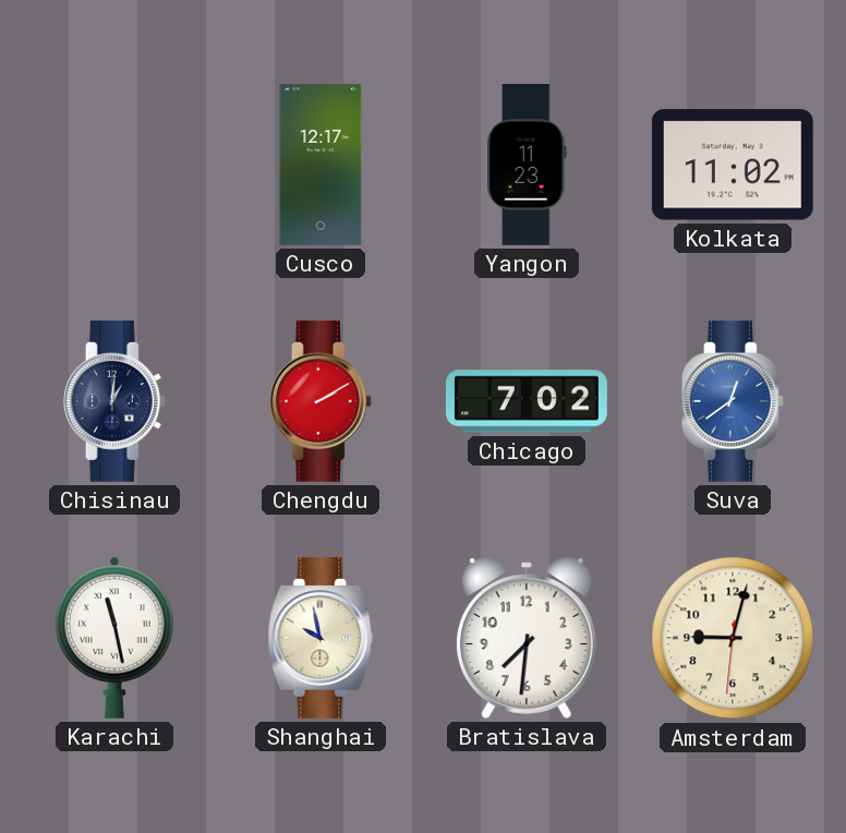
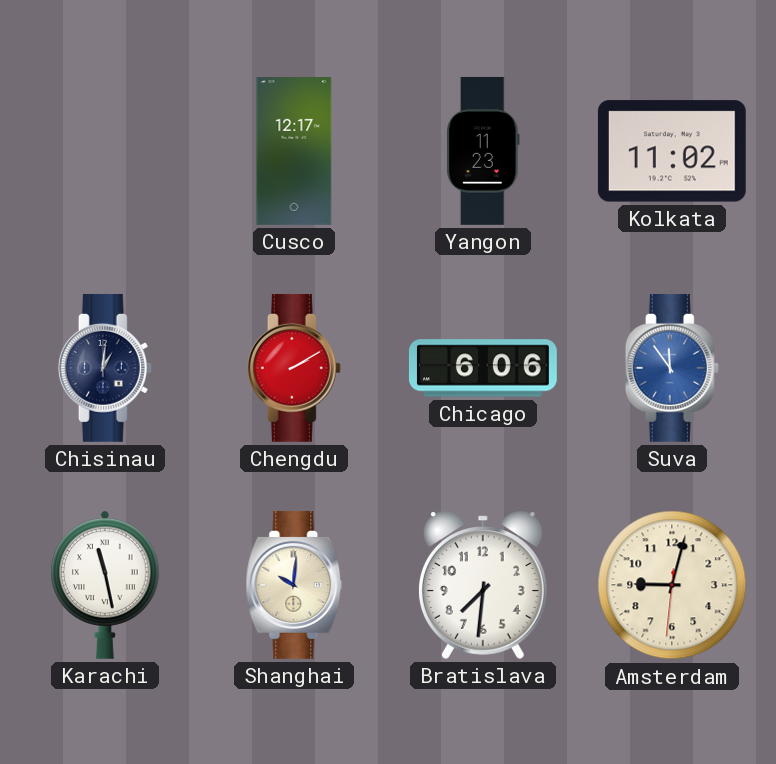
Chicago: 7:02 -> 6:06 (483, 368)
Suva: 12:39 -> 11:54 (672, 368)
Shanghai: 9:58 -> 10:01 (294, 585)
